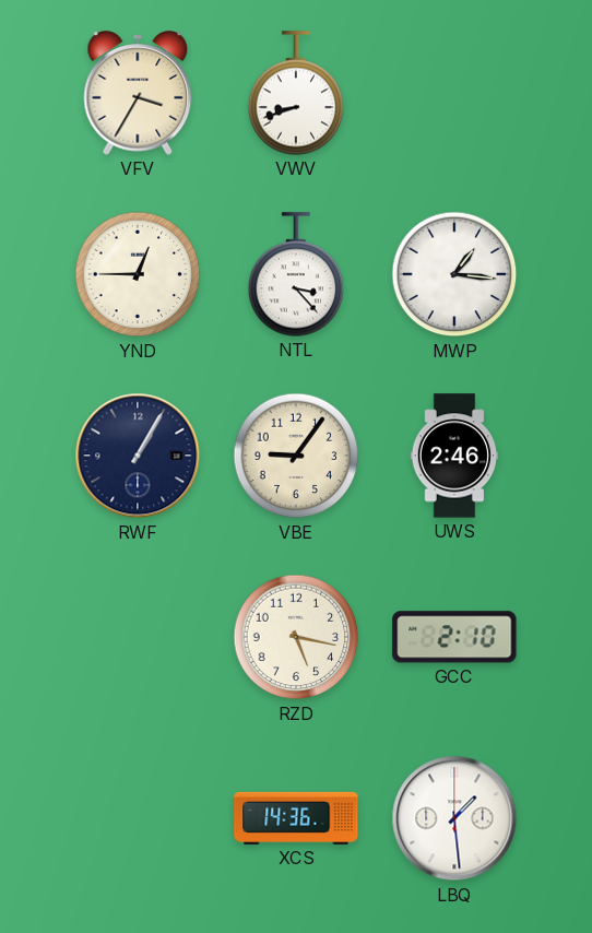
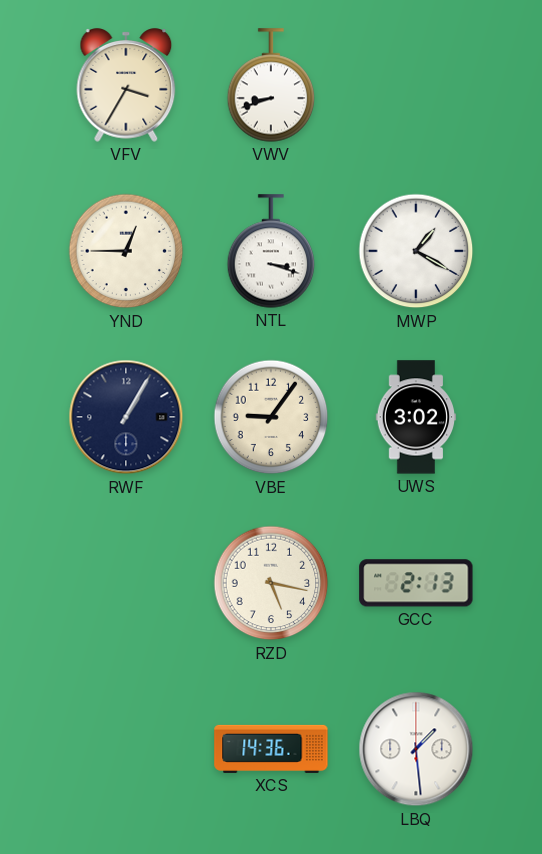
NTL: 3:23 -> 3:18 (271, 251)
MWP: 1:16 -> 1:20 (416, 251)
UWS: 2:46 -> 3:02 (416, 417)
GCC: 2:10 -> 2:13 (416, 583)
